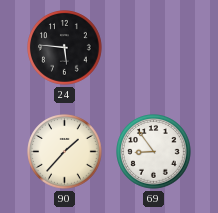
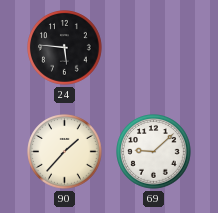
69: 8:54 -> 9:08 (154, 152)
